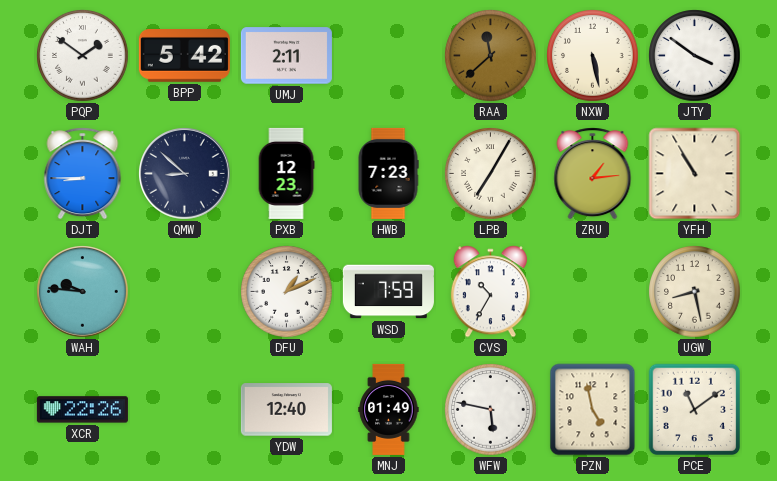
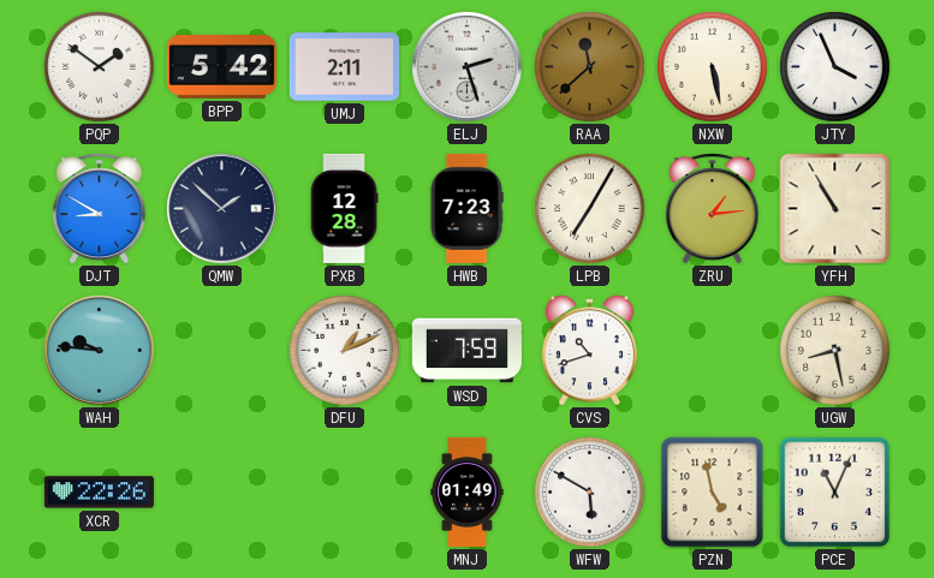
ELJ: none -> 2:27 (468, 67)
JTY: 3:51 -> 3:56 (835, 67)
DJT: 8:45 -> 8:50 (100, 209)
QMW: 8:52 -> 1:52 (222, 209)
PXB: 12:23 -> 12:28 (344, 208)
CVS: 10:35 -> 10:42 (589, 351)
YDW: 12:40 -> none (286, 410)
WFW: 5:47 -> 5:50 (590, 493)
PCE: 11:09 -> 11:04 (835, 493)
